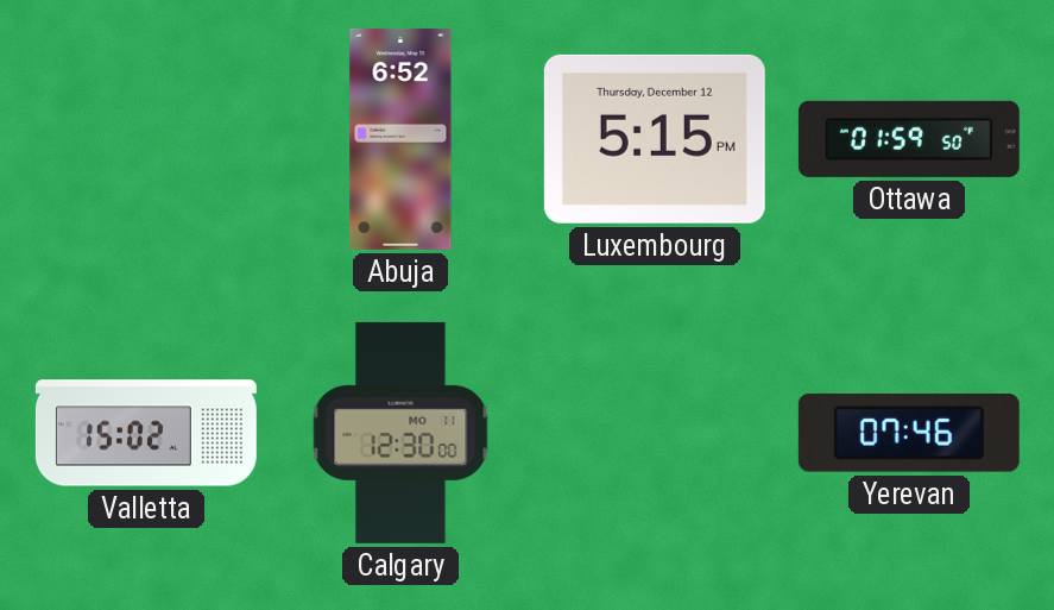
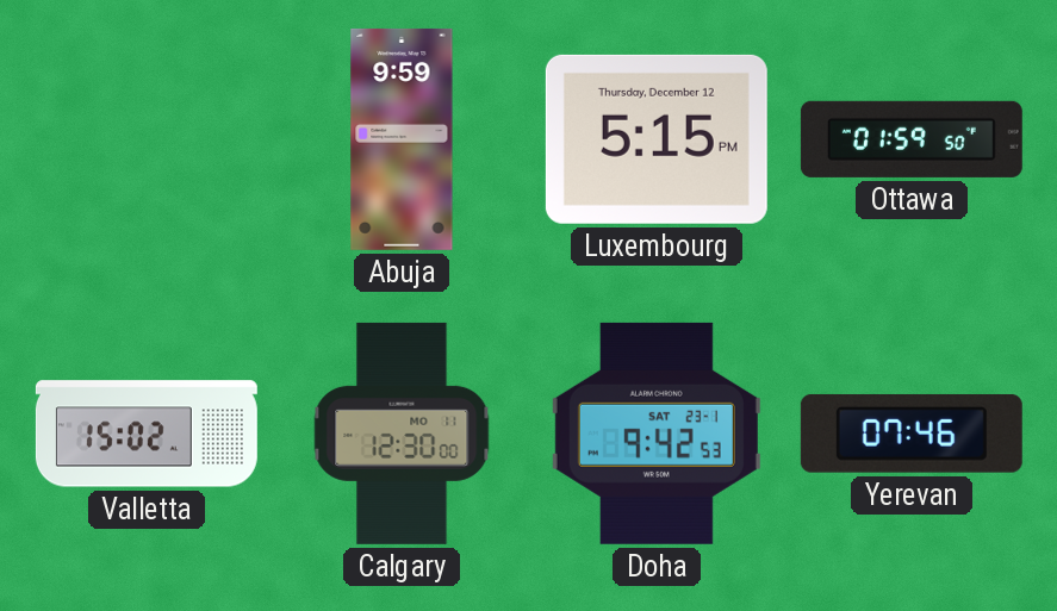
Abuja: 6:52 -> 9:59 (402, 139)
Doha: none -> 9:42 (657, 434)
